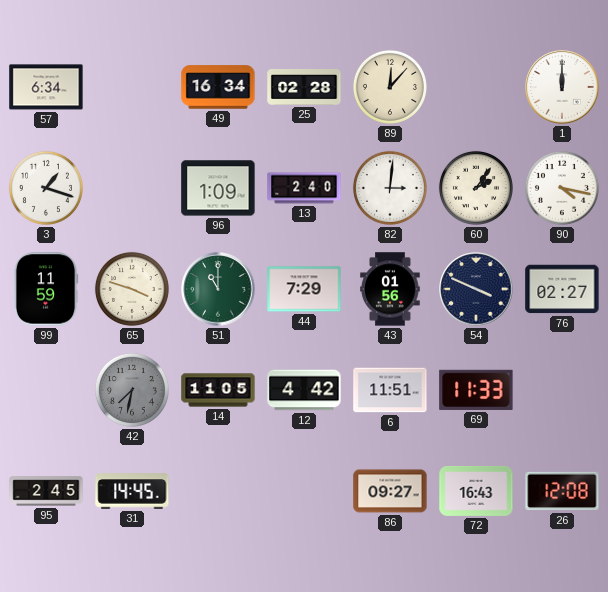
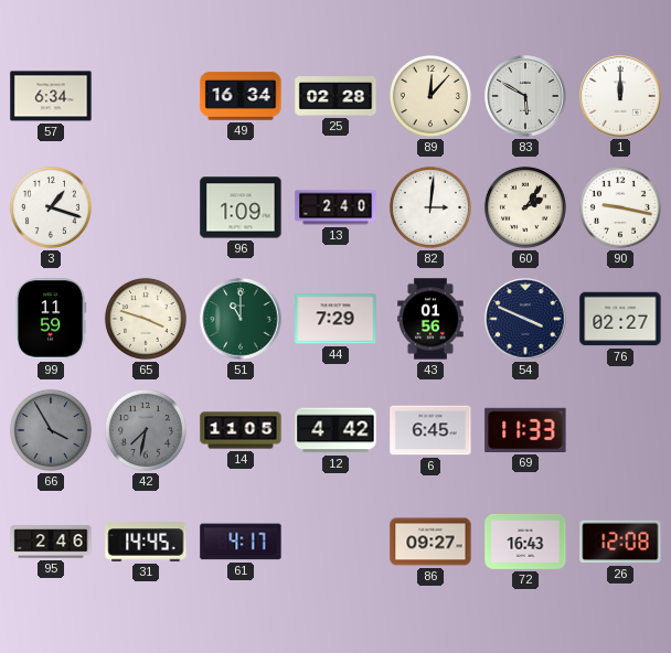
83: none -> 5:50 (525, 96)
90: 4:17 -> 9:17 (620, 207)
66: none -> 3:55 (51, 430)
6: 11:51 -> 6:45 (430, 430)
95: 2:45 -> 2:46 (51, 542)
61: none -> 4:17 (241, 542)
